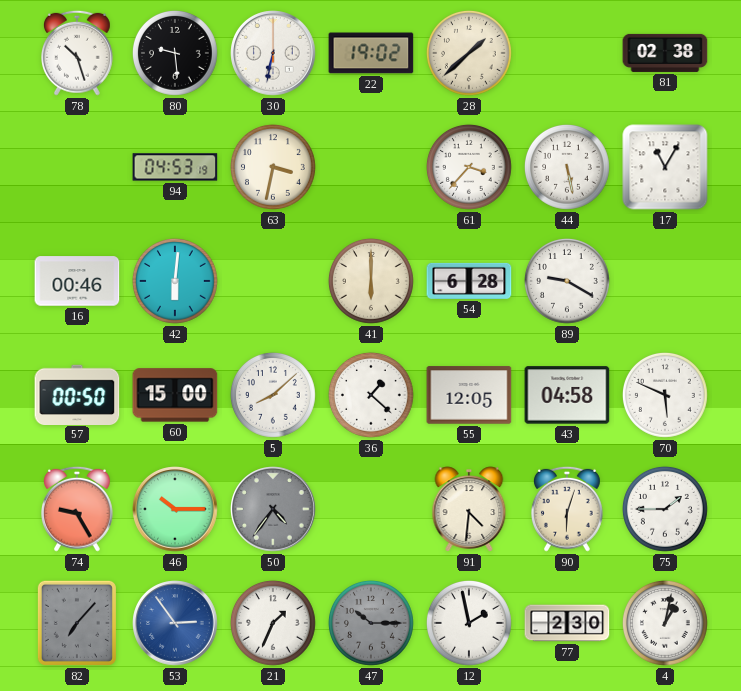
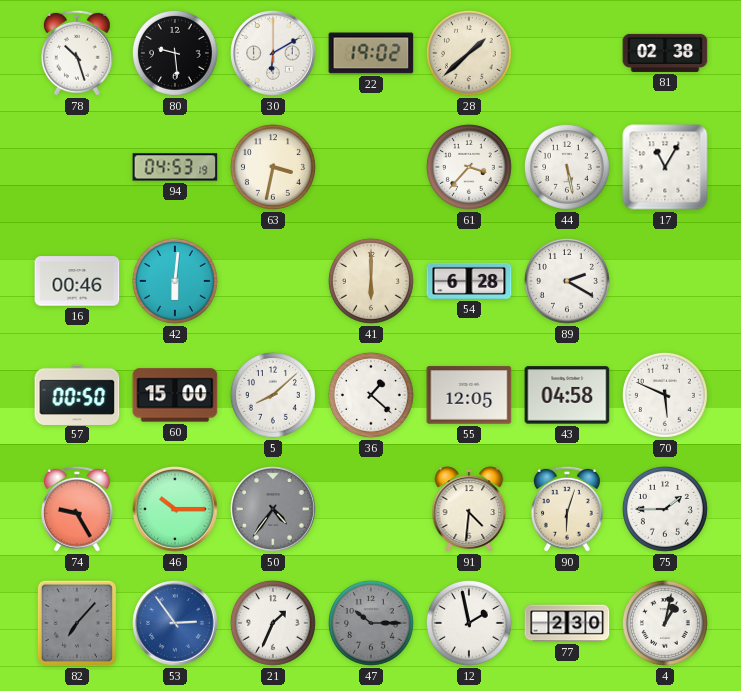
30: 6:32 -> 6:10 (273, 53)
89: 9:20 -> 2:20 (567, 281)
